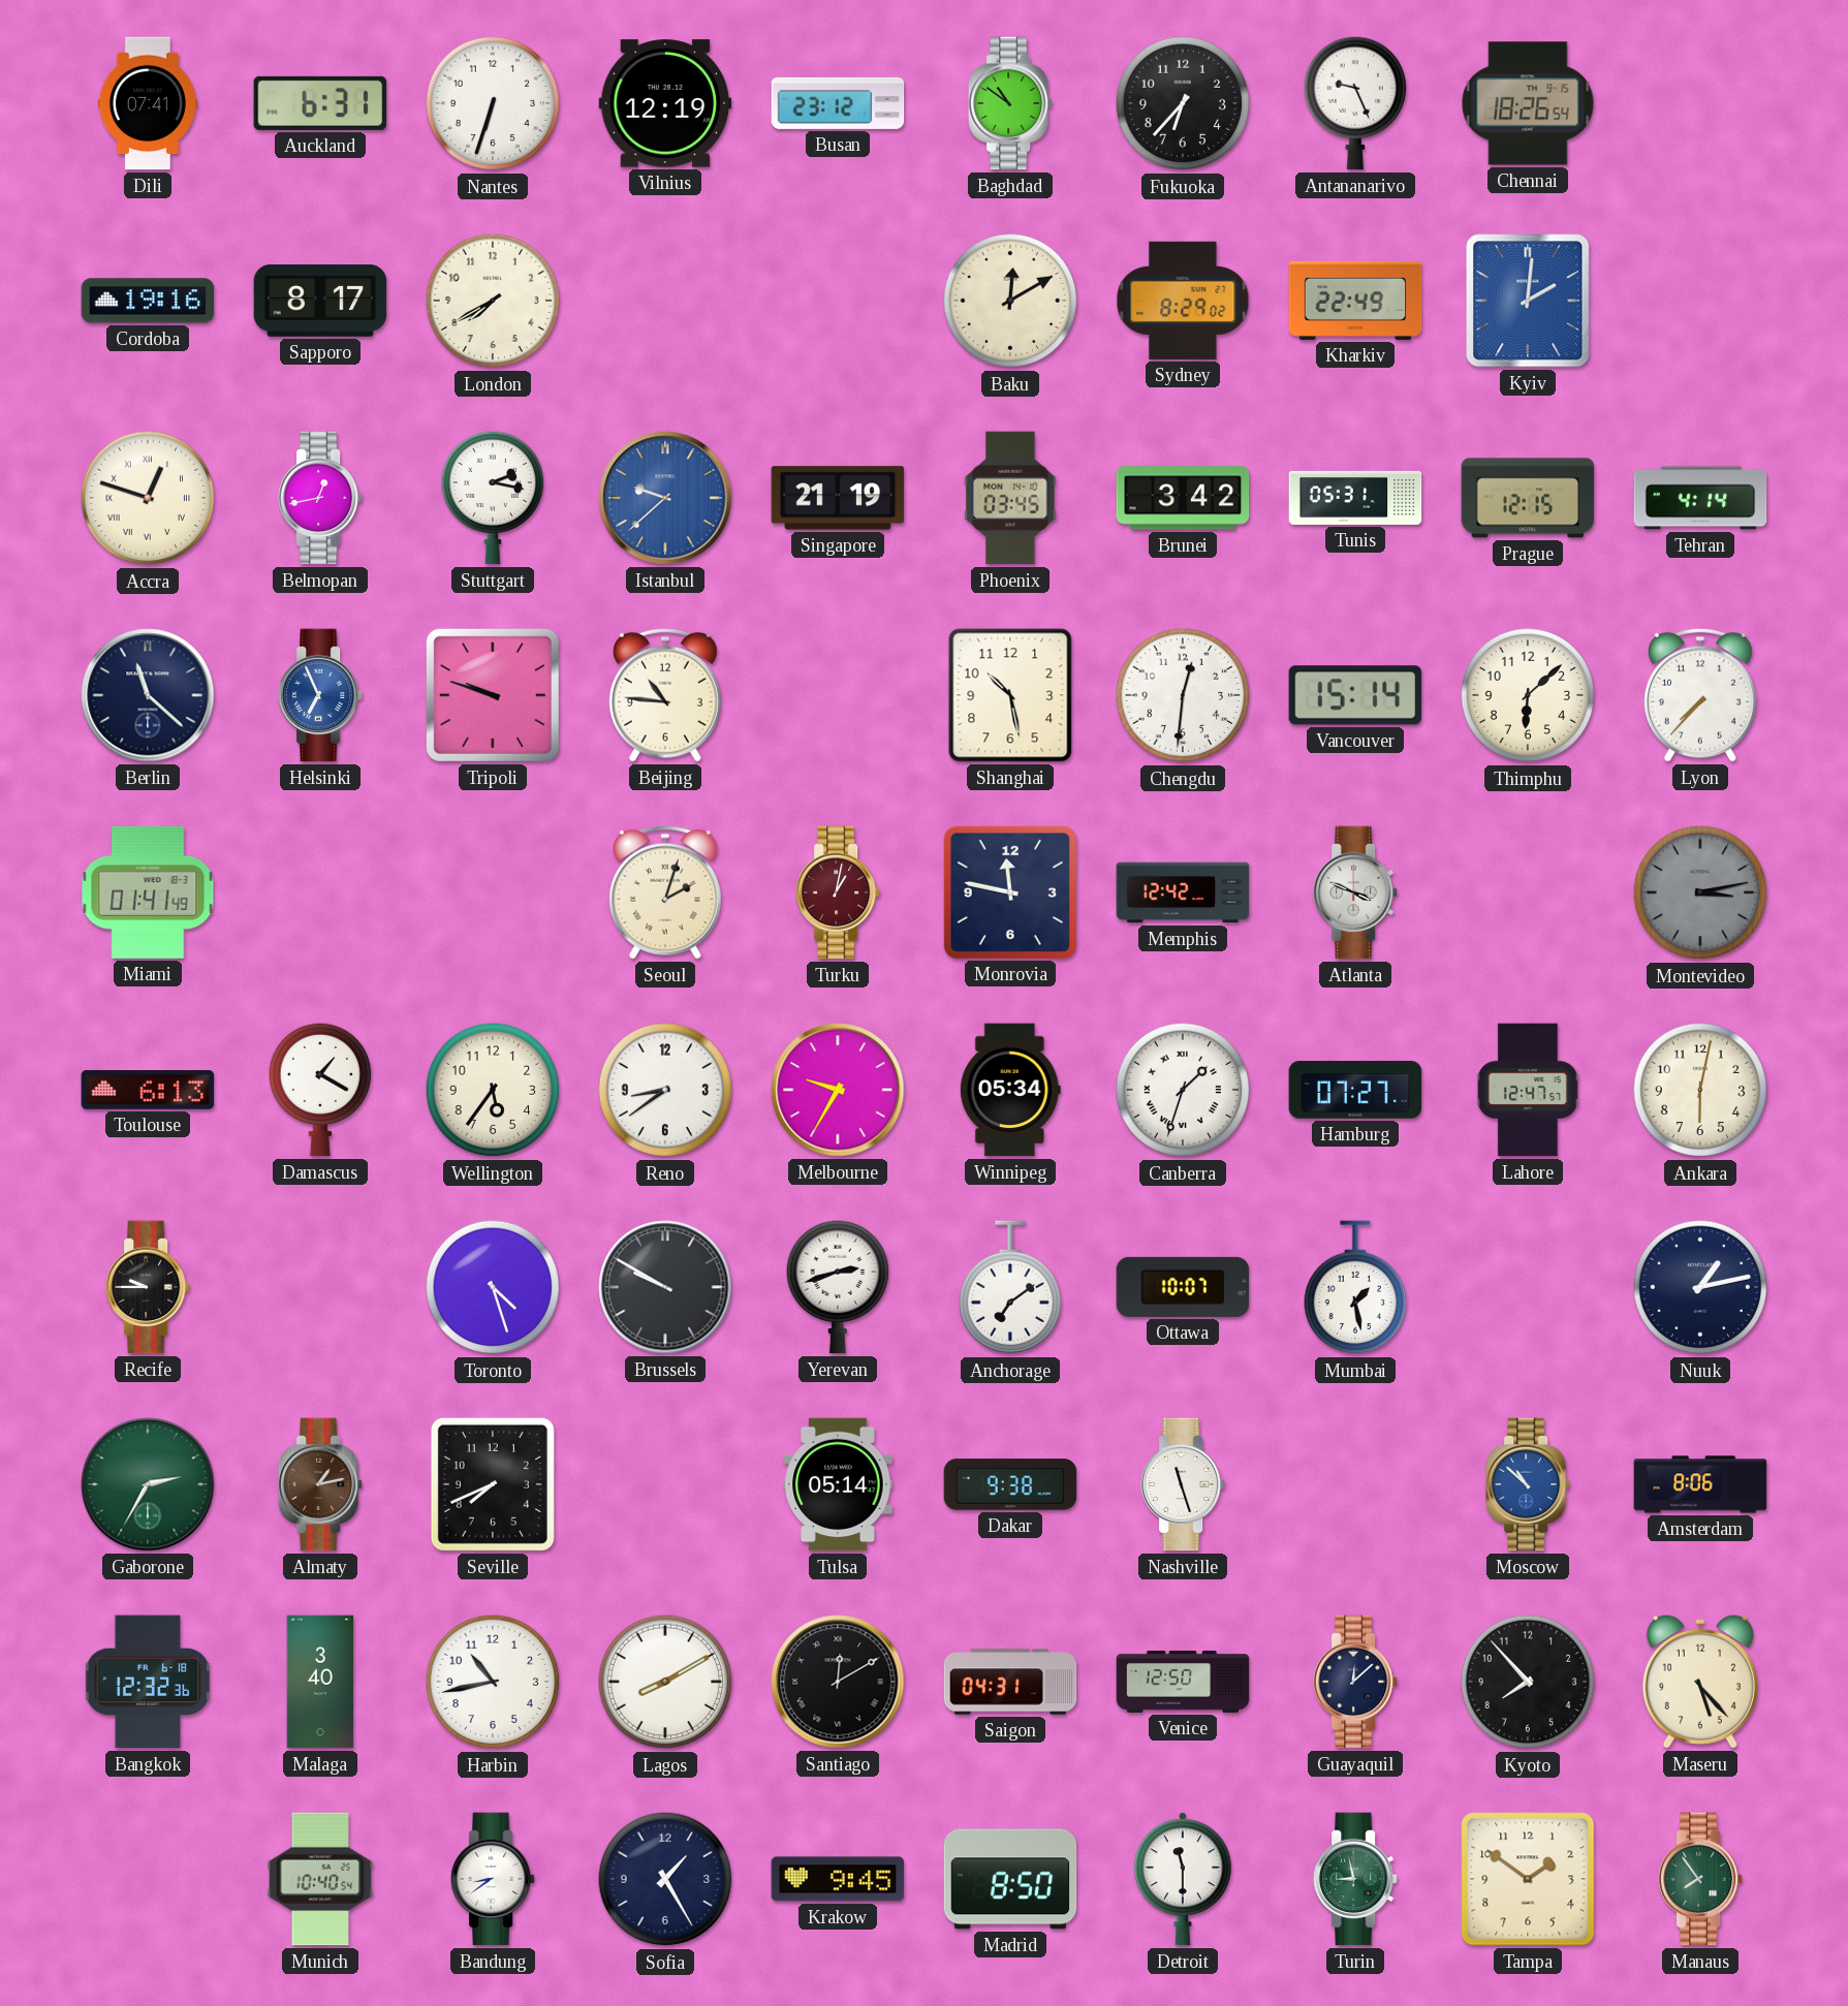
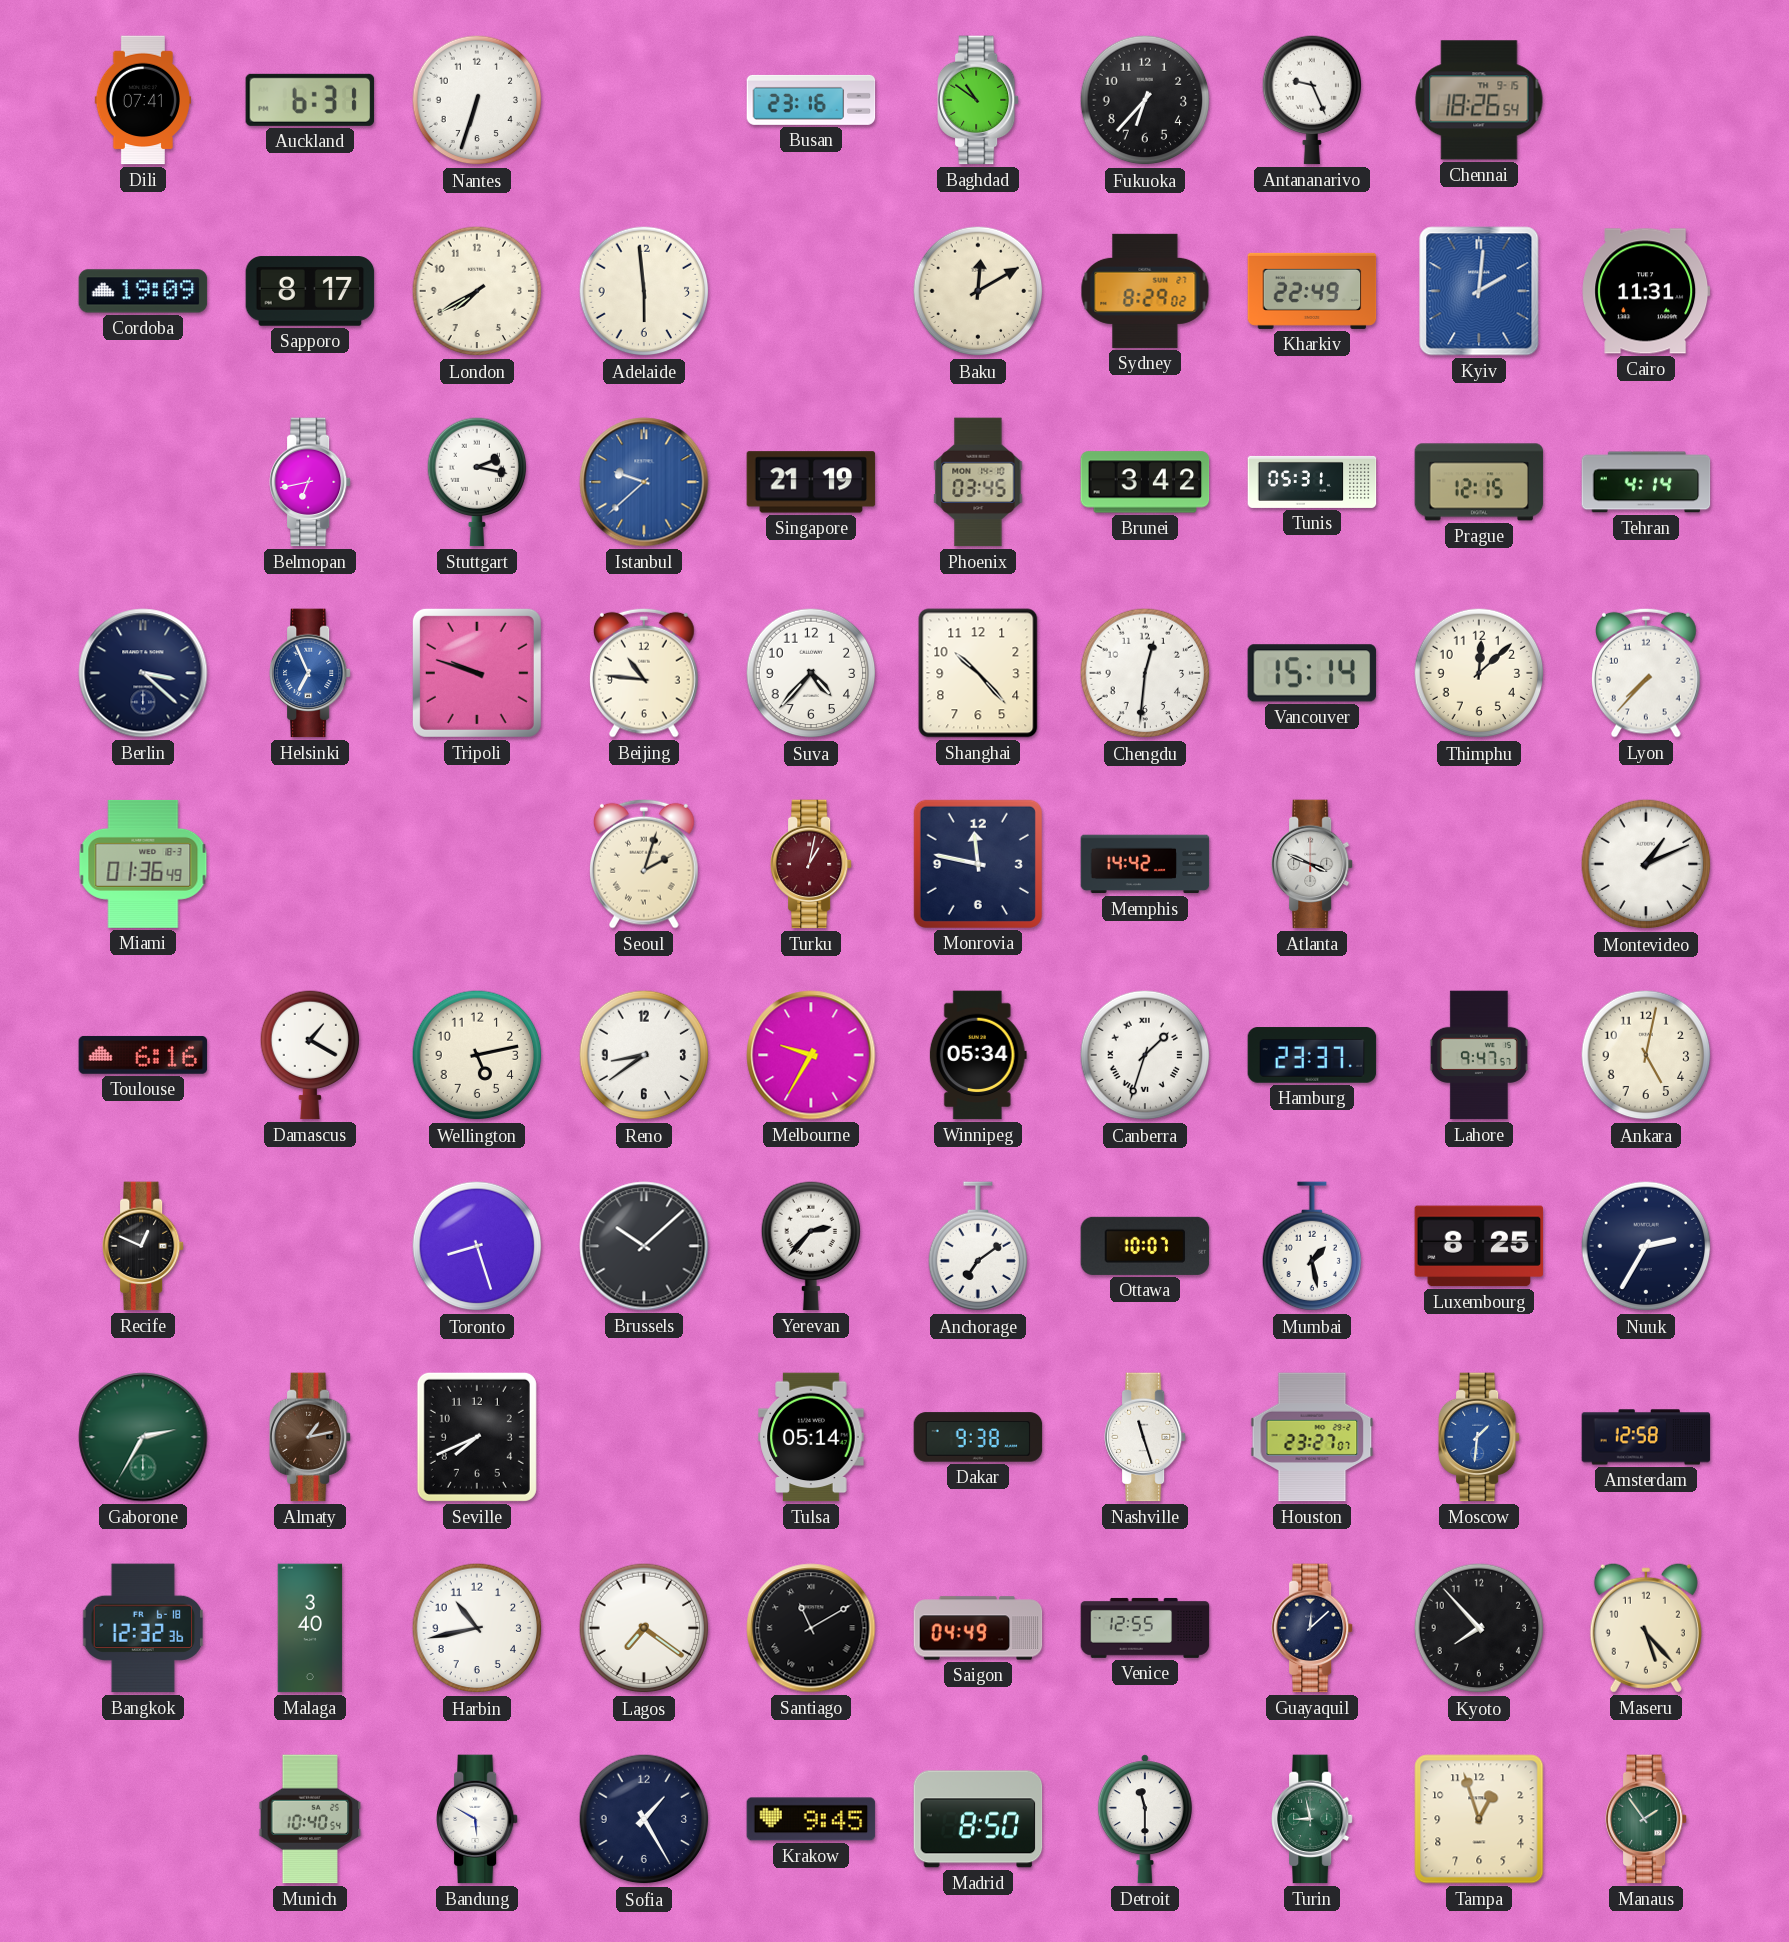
Vilnius: 12:19 -> none (665, 103)
Busan: 23:12 -> 23:16 (811, 100)
Cordoba: 19:16 -> 19:09 (143, 291)
Adelaide: none -> 5:59 (644, 291)
Cairo: none -> 11:31 (1646, 291)
Accra: 12:48 -> none (148, 498)
Belmopan: 12:43 -> 6:43 (311, 482)
Berlin: 11:22 -> 3:22 (143, 673)
Suva: none -> 4:37 (811, 673)
Shanghai: 10:28 -> 10:23 (978, 673)
Thimphu: 6:08 -> 12:08 (1479, 673)
Miami: 01:41 -> 01:36 (143, 864)
Memphis: 12:42 -> 14:42 (1145, 864)
Montevideo: 3:13 -> 1:11 (1646, 864)
Montevideo dial: grey -> white (1646, 864)
Toulouse: 6:13 -> 6:16 (143, 1055)
Wellington: 5:36 -> 5:13 (477, 1055)
Hamburg: 07:27 -> 23:37 (1312, 1055)
Lahore: 12:47 -> 9:47 (1479, 1055)
Ankara: 6:02 -> 5:02 (1646, 1055)
Recife: 9:45 -> 12:49 (144, 1246)
Toronto: 4:27 -> 8:27 (477, 1246)
Brussels: 9:50 -> 10:08 (644, 1246)
Yerevan: 2:42 -> 2:37 (811, 1246)
Luxembourg: none -> 8:25 (1479, 1246)
Nuuk: 1:13 -> 2:35 (1646, 1246)
Houston: none -> 23:27 (1312, 1437)
Moscow: 10:52 -> 1:31 (1480, 1437)
Amsterdam: 8:06 -> 12:58 (1646, 1437)
Lagos: 8:10 -> 7:21 (644, 1628)
Santiago: 12:10 -> 11:10 (811, 1628)
Saigon: 04:31 -> 04:49 (978, 1628)
Venice: 12:50 -> 12:55 (1145, 1628)
Bandung: 8:39 -> 5:50 (478, 1819)
Tampa: 1:51 -> 12:57 (1479, 1819)
Manaus: 7:54 -> 1:54 (1647, 1819)
